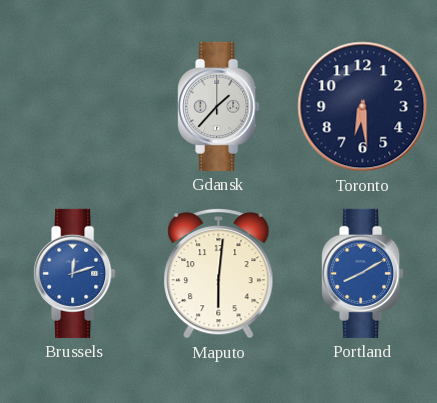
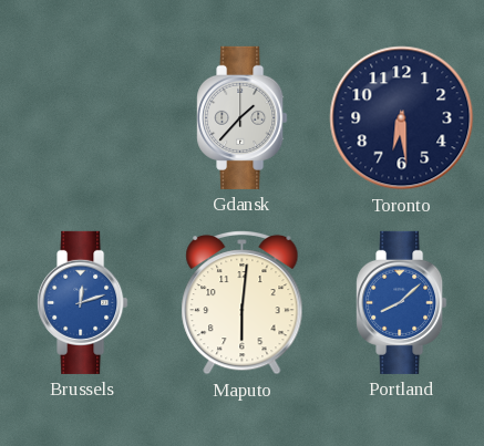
Portland: 8:10 -> 8:08 (402, 302)
